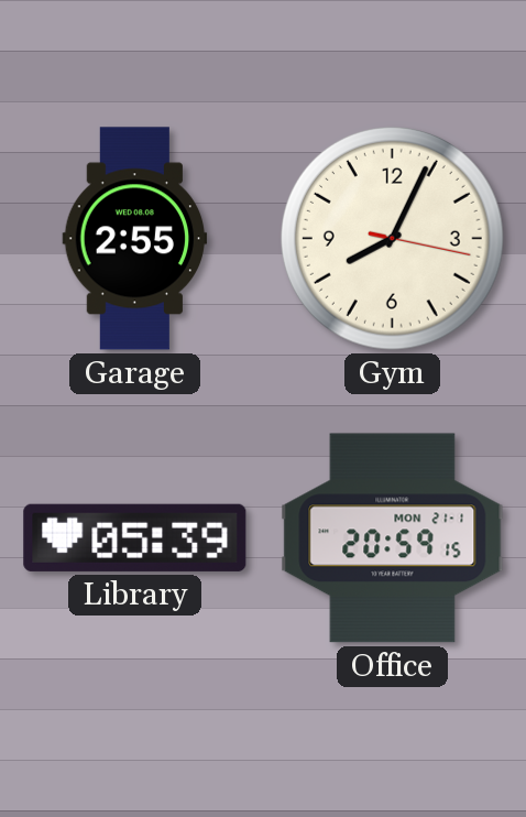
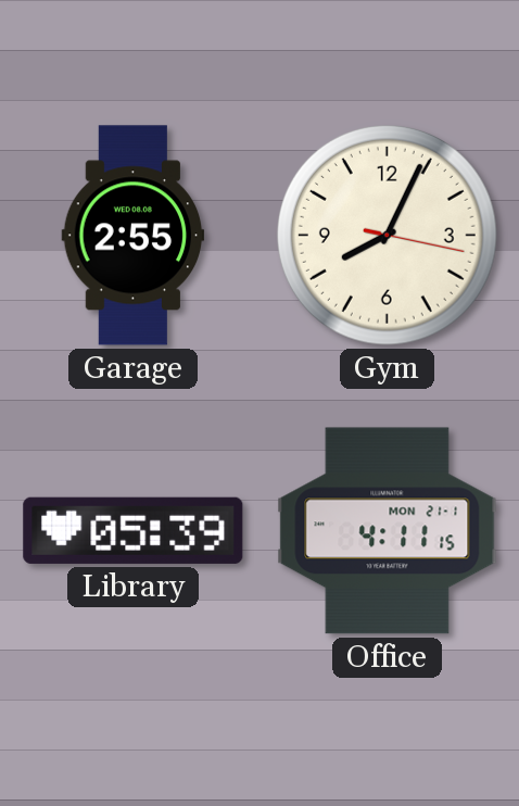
Office: 20:59 -> 4:11 (388, 531)
